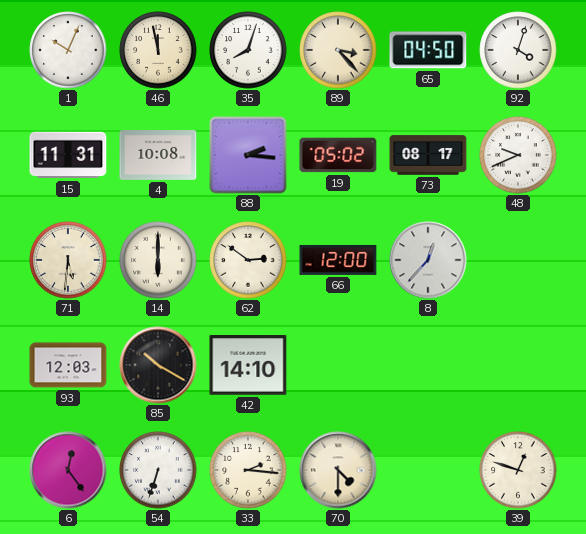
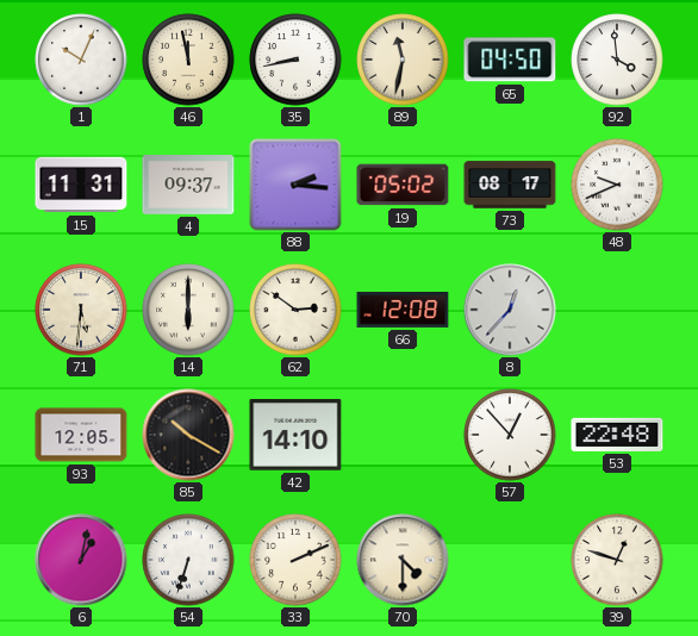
35: 8:03 -> 8:43 (295, 60)
89: 3:23 -> 11:32 (403, 60)
92: 4:03 -> 3:59 (617, 60)
4: 10:08 -> 09:37 (188, 186)
66: 12:00 -> 12:08 (403, 310)
93: 12:03 -> 12:05 (81, 435)
57: none -> 12:53 (510, 435)
53: none -> 22:48 (617, 435)
6: 12:24 -> 1:02 (81, 560)
33: 2:16 -> 2:11 (295, 560)
